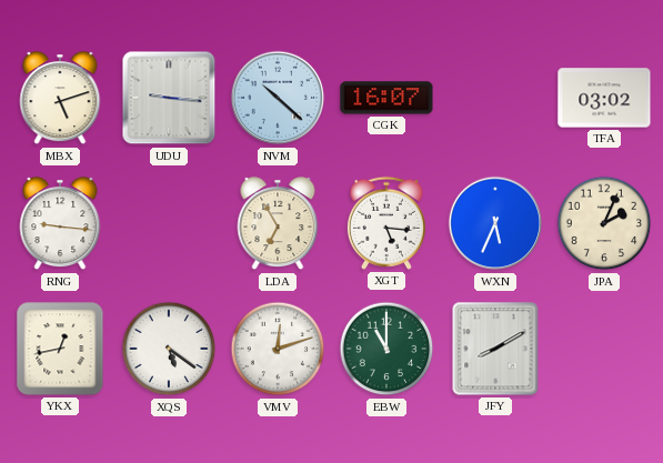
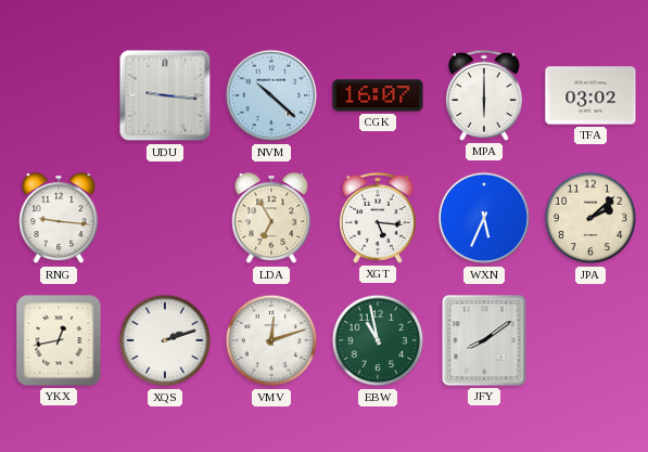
MBX: 5:12 -> none (60, 99)
MPA: none -> 6:00 (484, 95)
JPA: 2:04 -> 2:08 (590, 218)
XQS: 5:21 -> 2:12 (165, 340)
EBW: 11:00 -> 10:58 (378, 340)
JFY: 8:10 -> 8:09 (484, 340)
